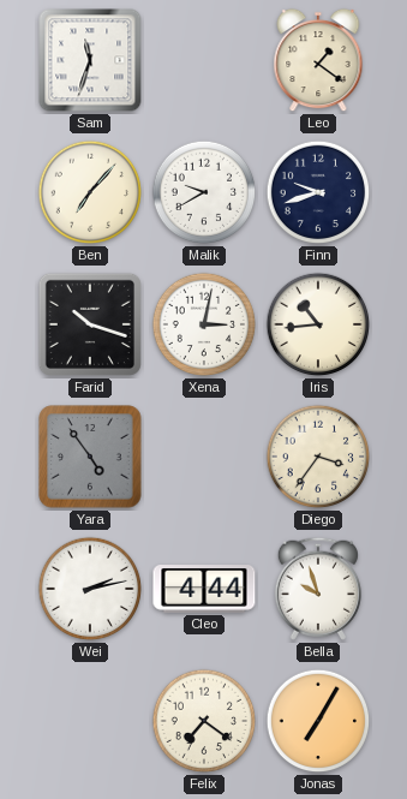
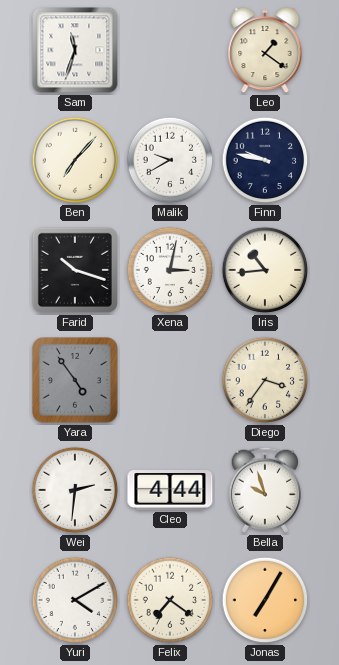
Finn: 9:42 -> 9:47 (265, 160)
Wei: 2:13 -> 2:31 (75, 490)
Yuri: none -> 4:10 (75, 600)
